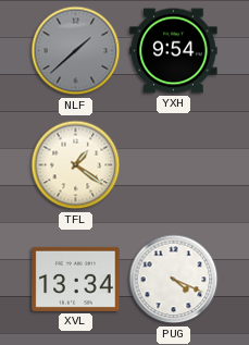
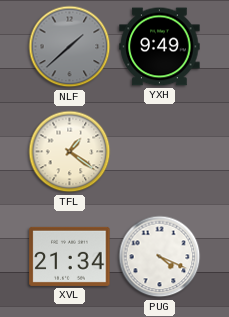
YXH: 9:54 -> 9:49 (160, 47)
XVL: 13:34 -> 21:34 (70, 256)
